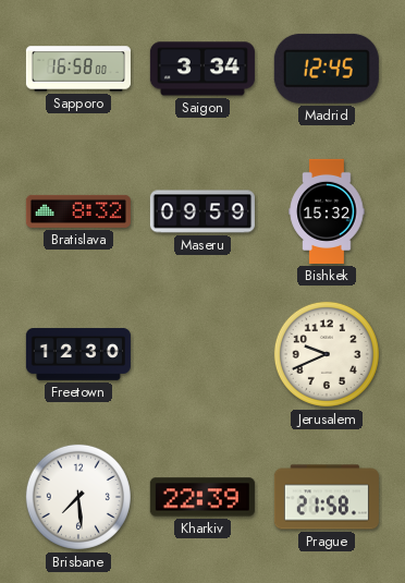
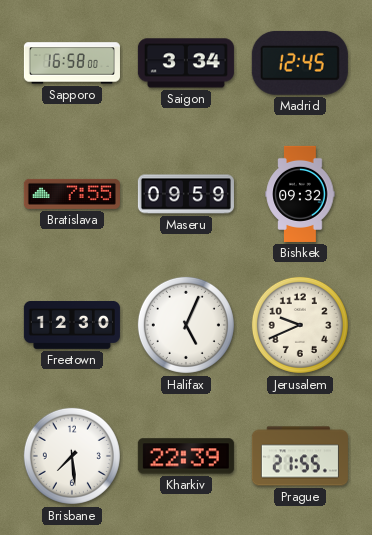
Bratislava: 8:32 -> 7:55 (72, 194)
Bishkek: 15:32 -> 09:32 (300, 194)
Halifax: none -> 5:04 (186, 325)
Prague: 21:58 -> 21:55 (300, 456)
